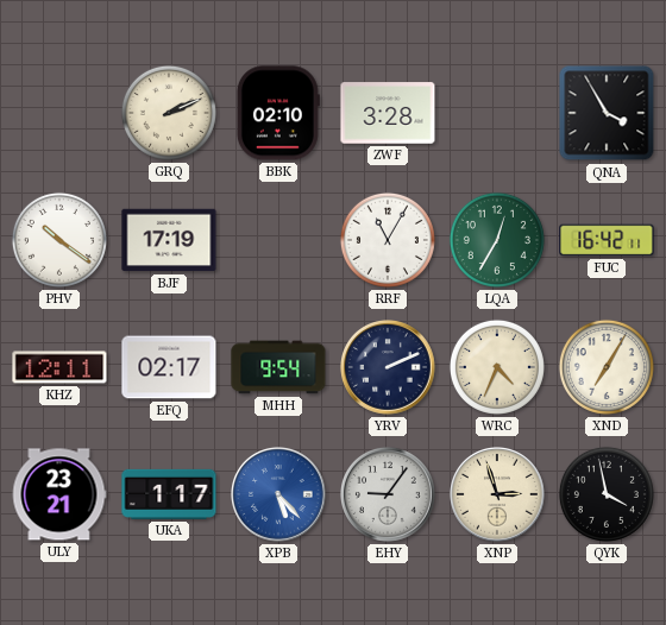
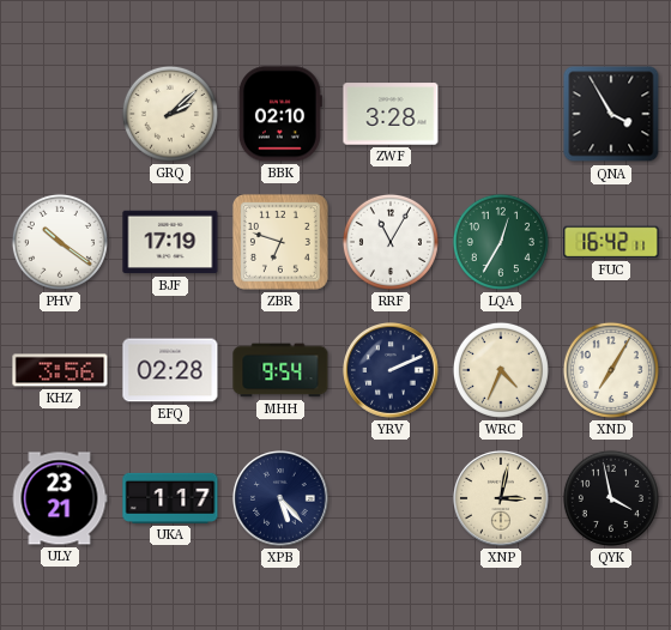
GRQ: 2:11 -> 2:08 (170, 114)
ZBR: none -> 6:48 (280, 242)
KHZ: 12:11 -> 3:56 (60, 370)
EFQ: 02:17 -> 02:28 (170, 370)
XPB dial: blue -> navy (282, 499)
EHY: 9:06 -> none (389, 495)
XNP: 2:57 -> 3:02 (502, 499)
